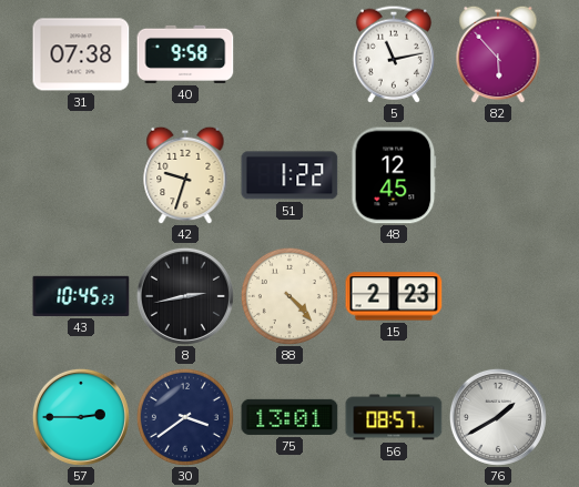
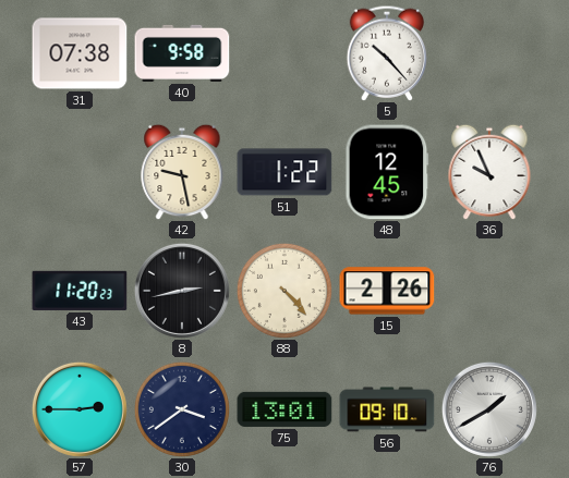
5: 11:13 -> 10:23 (387, 53)
82: 5:53 -> none (498, 54)
42: 9:33 -> 9:28 (182, 172)
36: none -> 9:56 (489, 172)
43: 10:45 -> 11:20 (80, 291)
15: 2:23 -> 2:26 (387, 291)
56: 08:57 -> 09:10 (387, 409)
